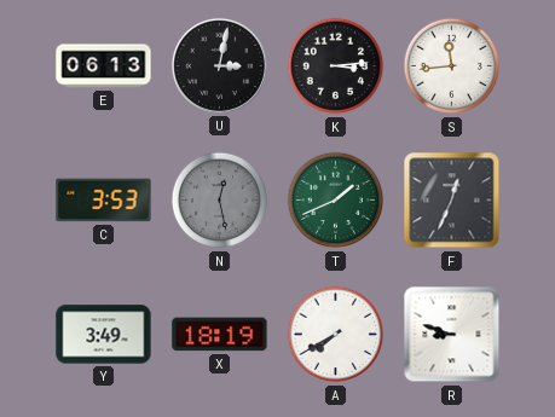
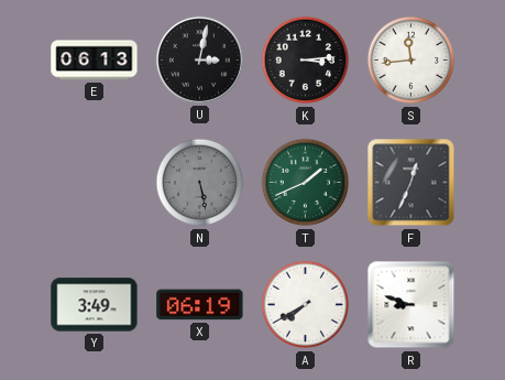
C: 3:53 -> none (104, 201)
N: 12:28 -> 5:28 (200, 183)
X: 18:19 -> 06:19 (200, 305)
